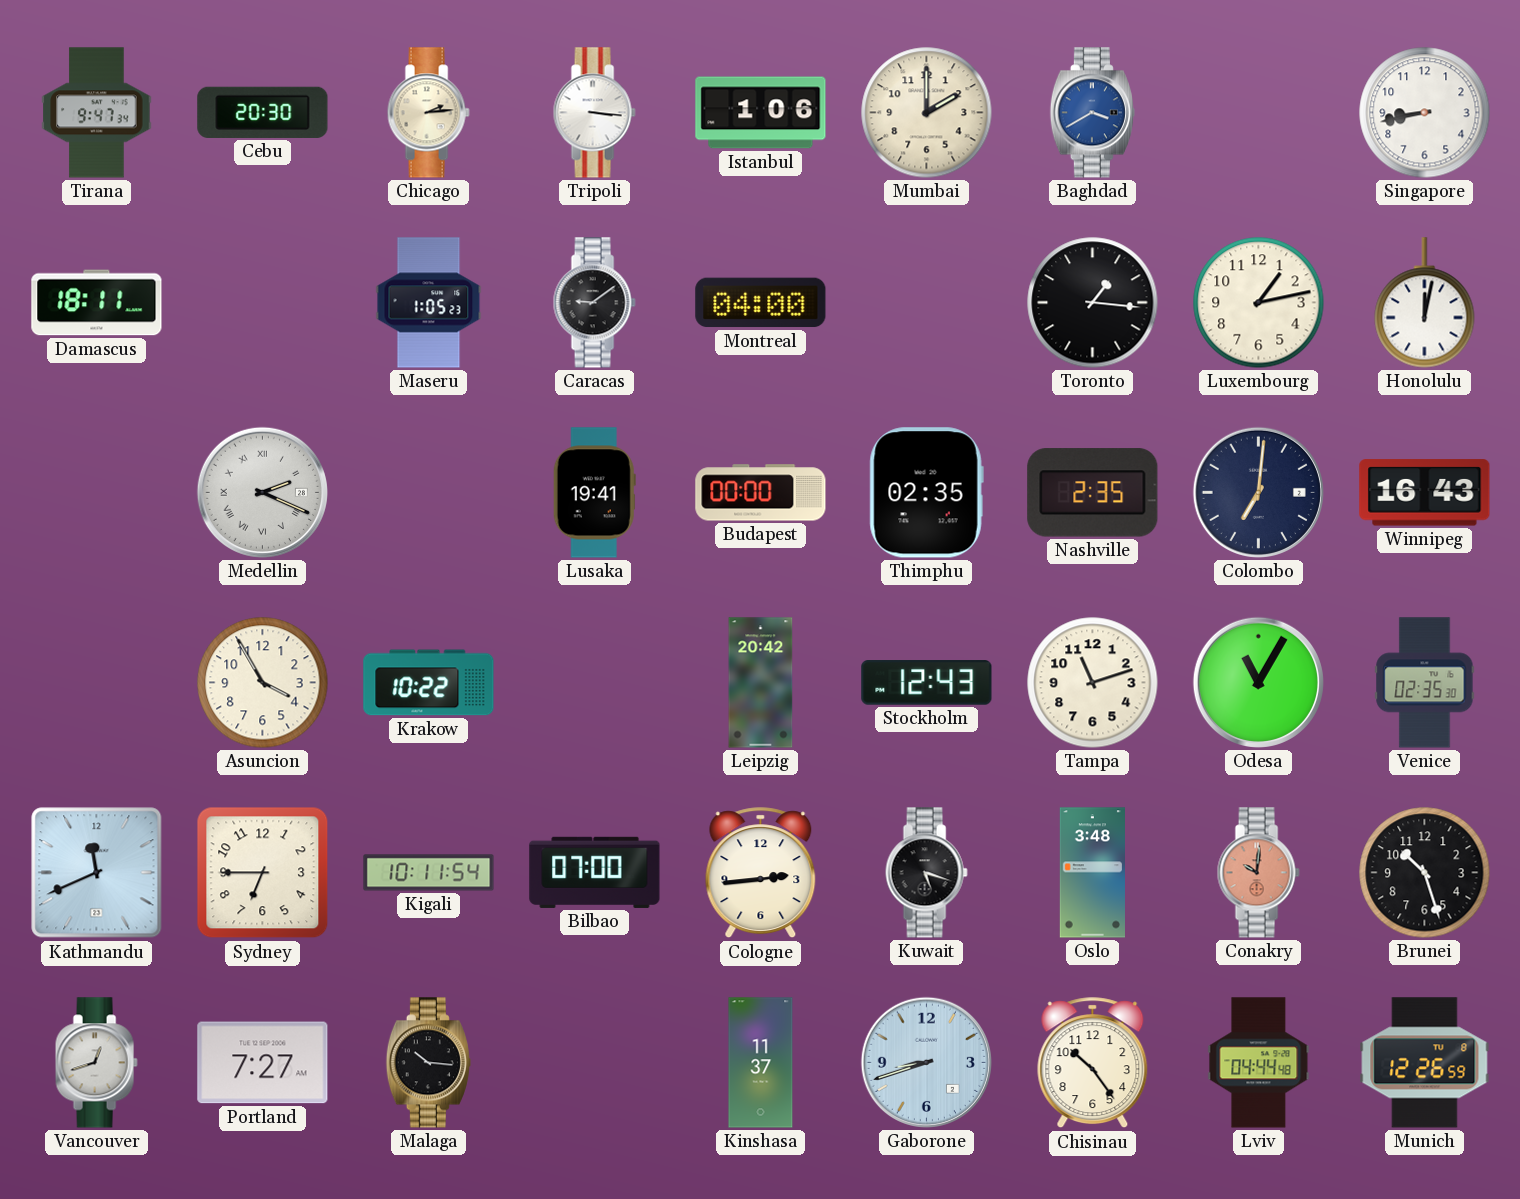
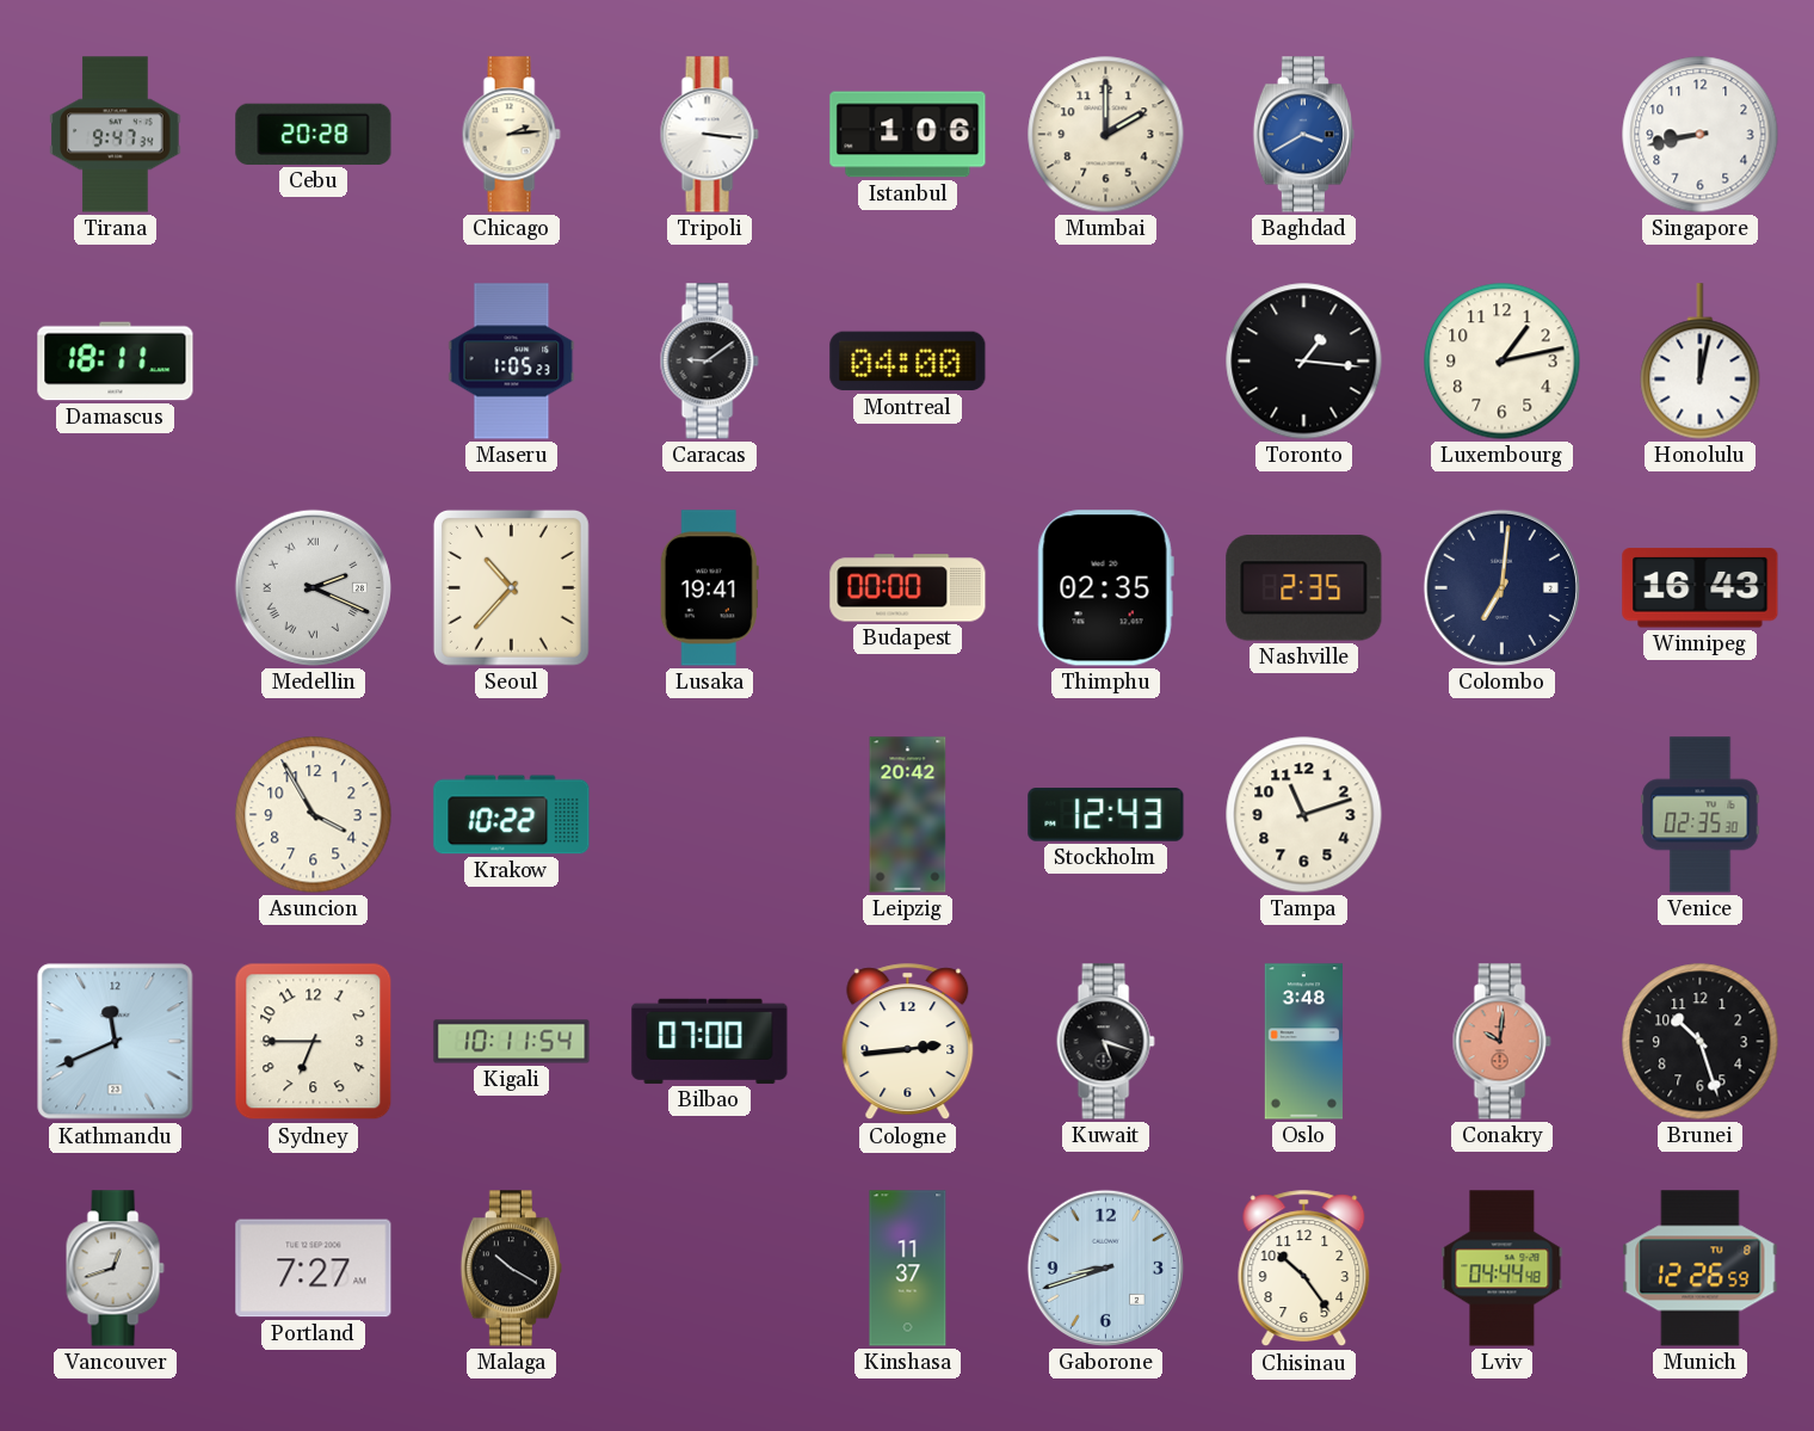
Cebu: 20:30 -> 20:28 (314, 134)
Seoul: none -> 10:37 (511, 587)
Odesa: 11:05 -> none (1258, 682)
Malaga: 10:16 -> 10:20 (511, 1269)
